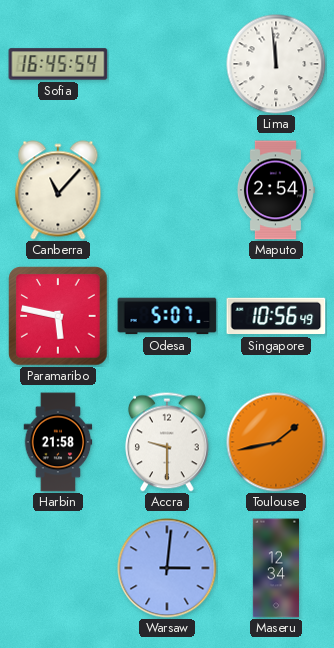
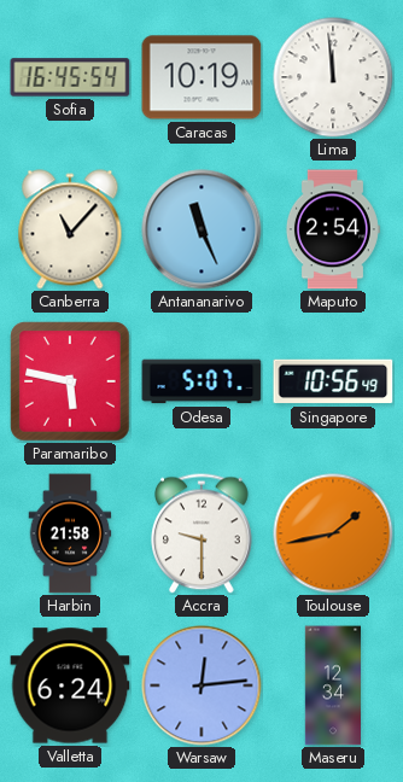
Caracas: none -> 10:19 (201, 77)
Antananarivo: none -> 11:26 (201, 229)
Valletta: none -> 6:24 (70, 685)
Warsaw: 3:01 -> 12:14 (201, 685)
